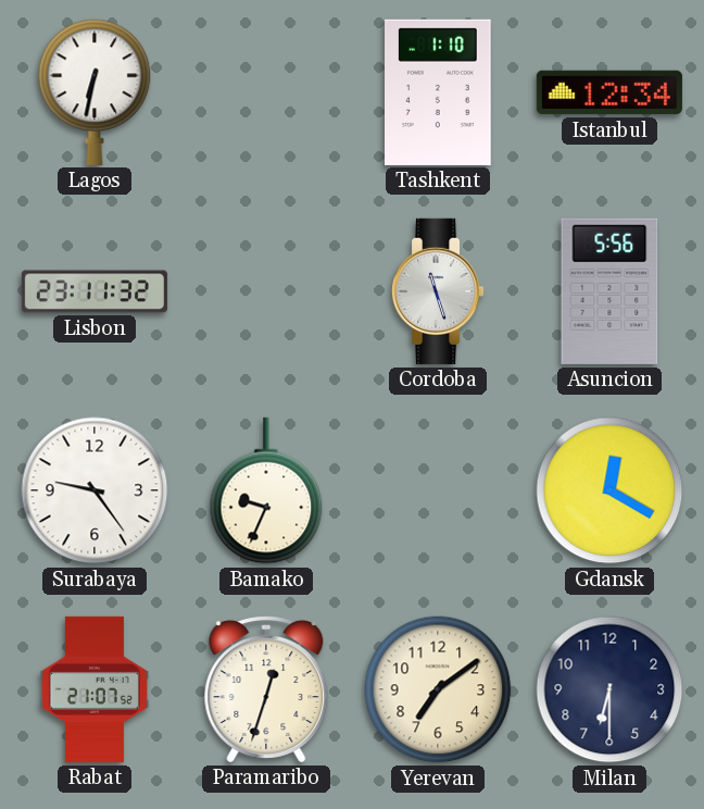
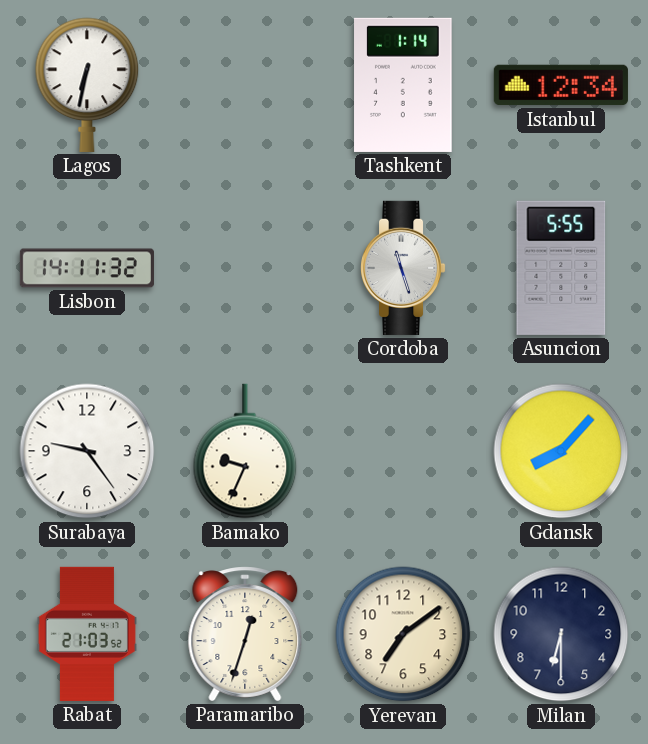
Tashkent: 1:10 -> 1:14 (403, 85)
Lisbon: 23:11 -> 14:11 (87, 268)
Asuncion: 5:56 -> 5:55 (561, 268)
Gdansk: 12:20 -> 8:07 (561, 451)
Rabat: 21:07 -> 21:03 (87, 634)
